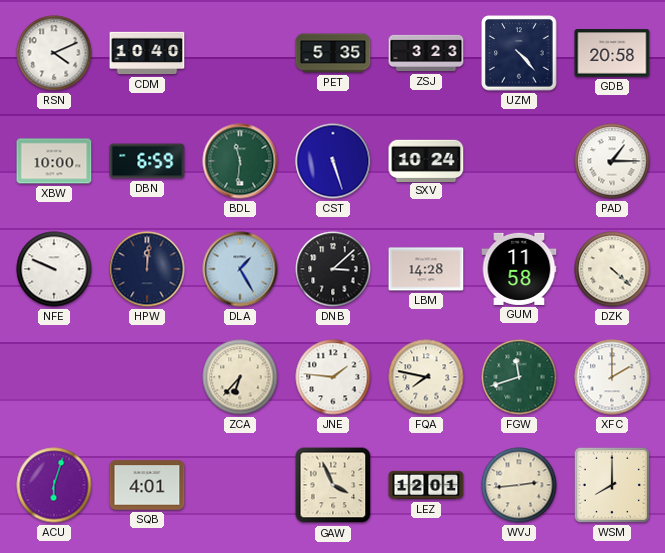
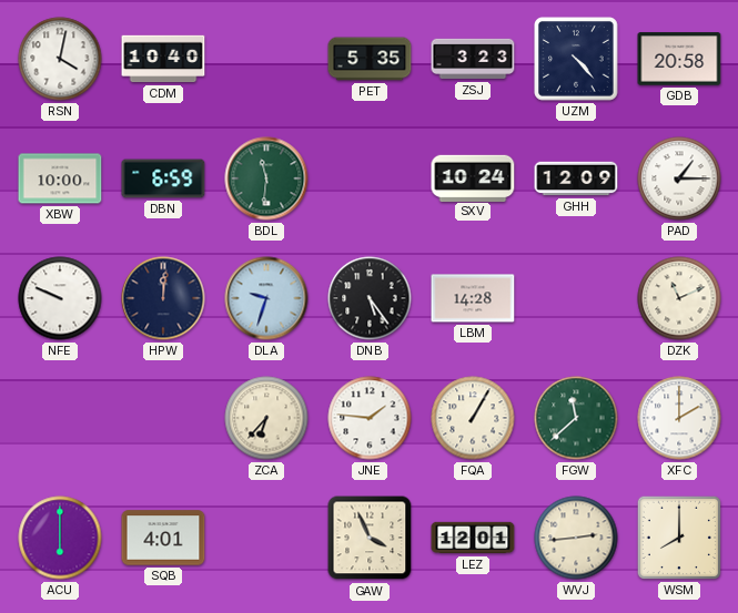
RSN: 4:11 -> 4:02 (60, 59)
CST: 5:27 -> none (333, 161)
GHH: none -> 12:09 (576, 178)
DLA: 1:25 -> 9:33 (266, 298)
DNB: 3:08 -> 5:24 (370, 298)
GUM: 11:58 -> none (519, 269)
DZK: 4:22 -> 11:11 (679, 298)
FQA: 7:47 -> 1:05 (473, 418)
FGW: 11:42 -> 11:38 (576, 418)
ACU: 6:03 -> 6:00 (60, 538)
